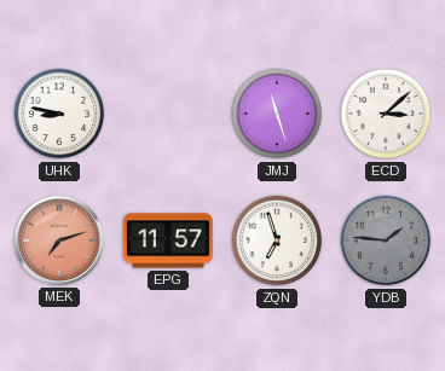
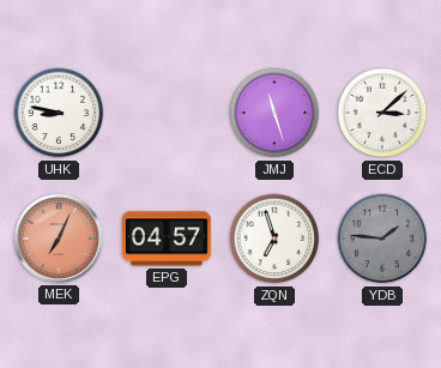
MEK: 7:12 -> 7:04 (59, 239)
EPG: 11:57 -> 04:57 (168, 239)
